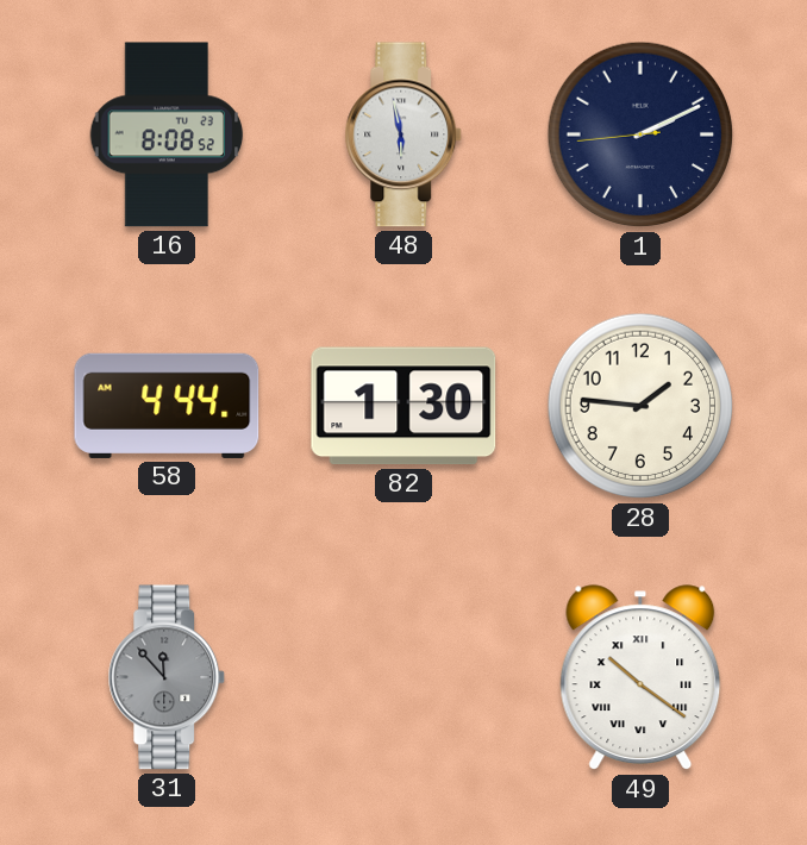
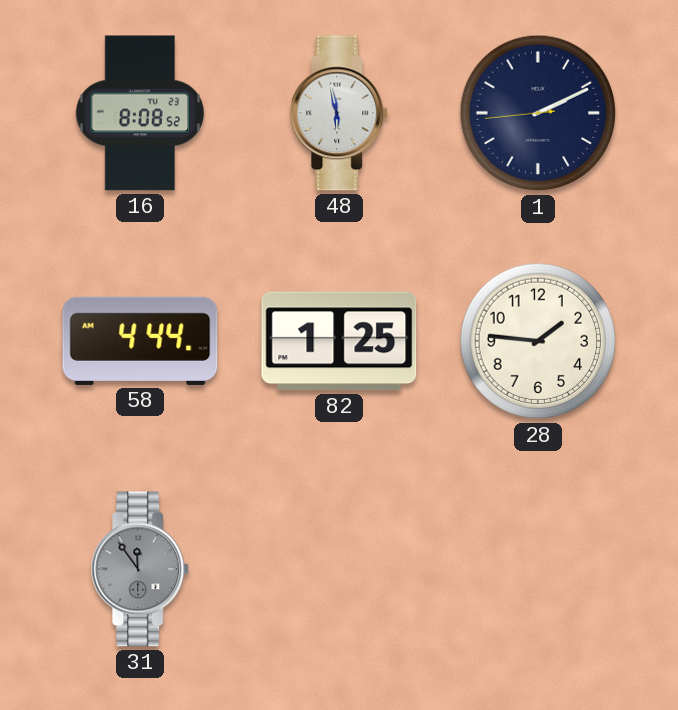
82: 1:30 -> 1:25 (339, 341)
31: 11:53 -> 11:54 (140, 569)
49: 10:21 -> none (640, 678)
